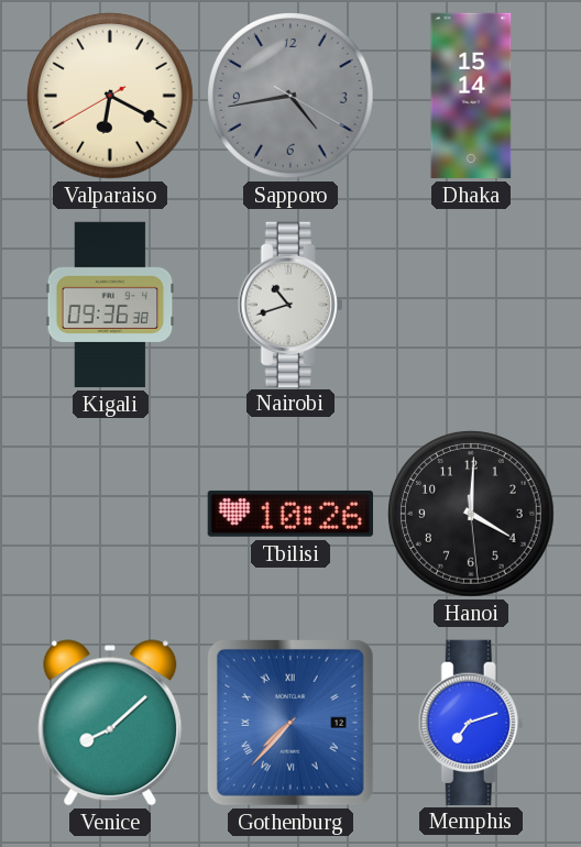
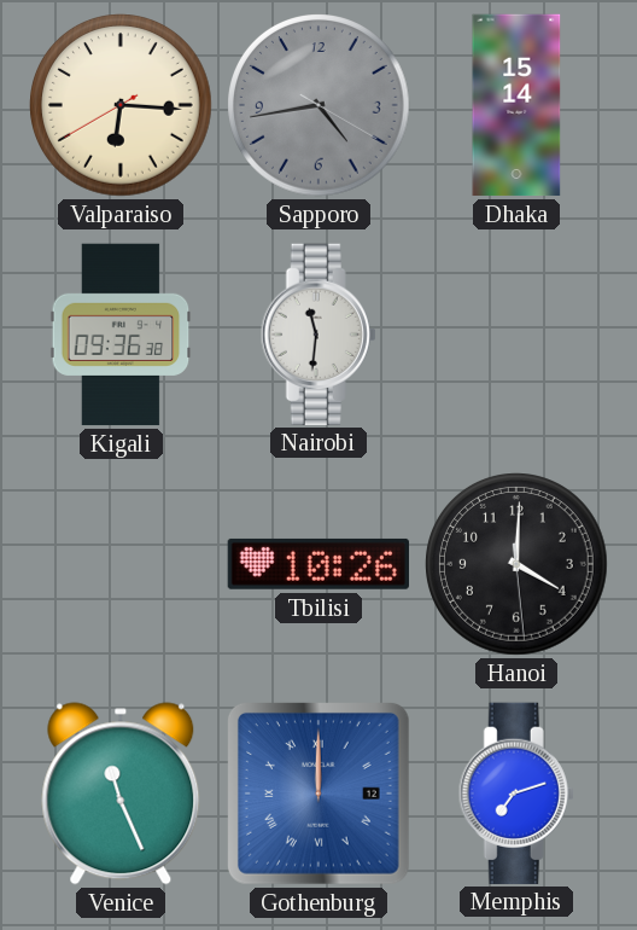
Valparaiso: 6:19 -> 6:15 (122, 106)
Nairobi: 10:42 -> 11:31 (318, 333)
Venice: 8:08 -> 11:26 (121, 794)
Gothenburg: 7:37 -> 12:00 (318, 794)
